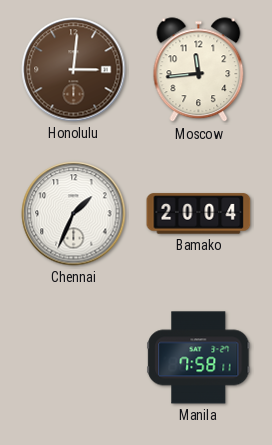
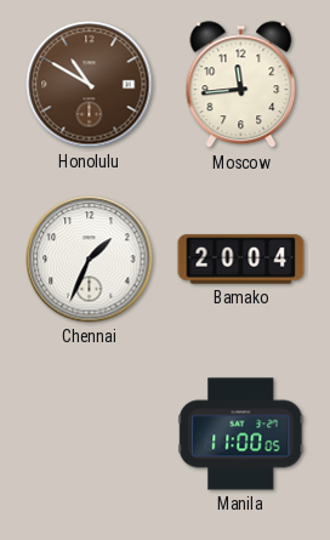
Honolulu: 3:01 -> 10:50 (90, 85)
Manila: 7:58 -> 11:00 (241, 434)
